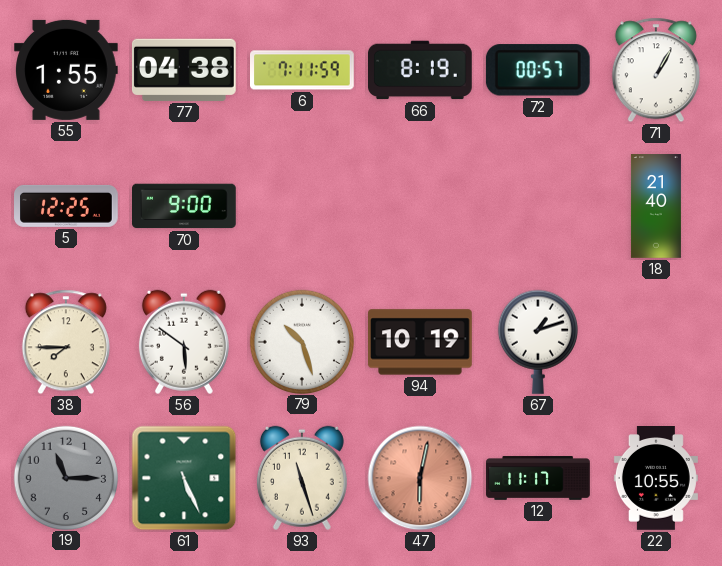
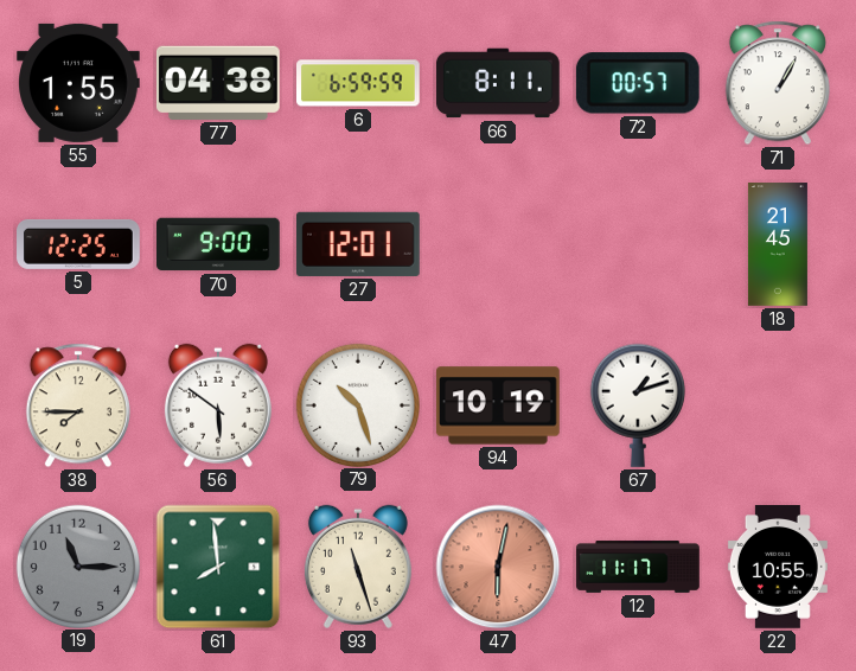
6: 7:11 -> 6:59 (359, 83)
66: 8:19 -> 8:11 (499, 83)
27: none -> 12:01 (359, 244)
18: 21:40 -> 21:45 (778, 244)
61: 5:26 -> 7:59 (218, 567)
